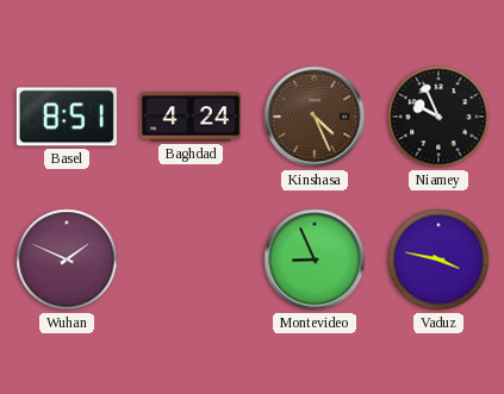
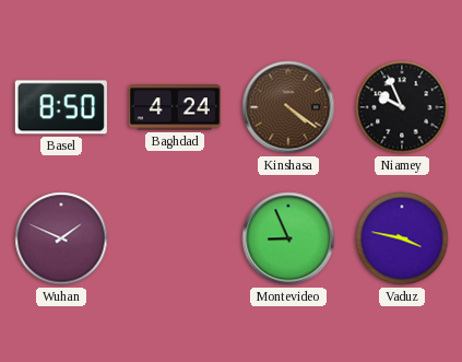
Basel: 8:51 -> 8:50 (61, 107)
Kinshasa: 4:26 -> 4:21 (288, 107)
